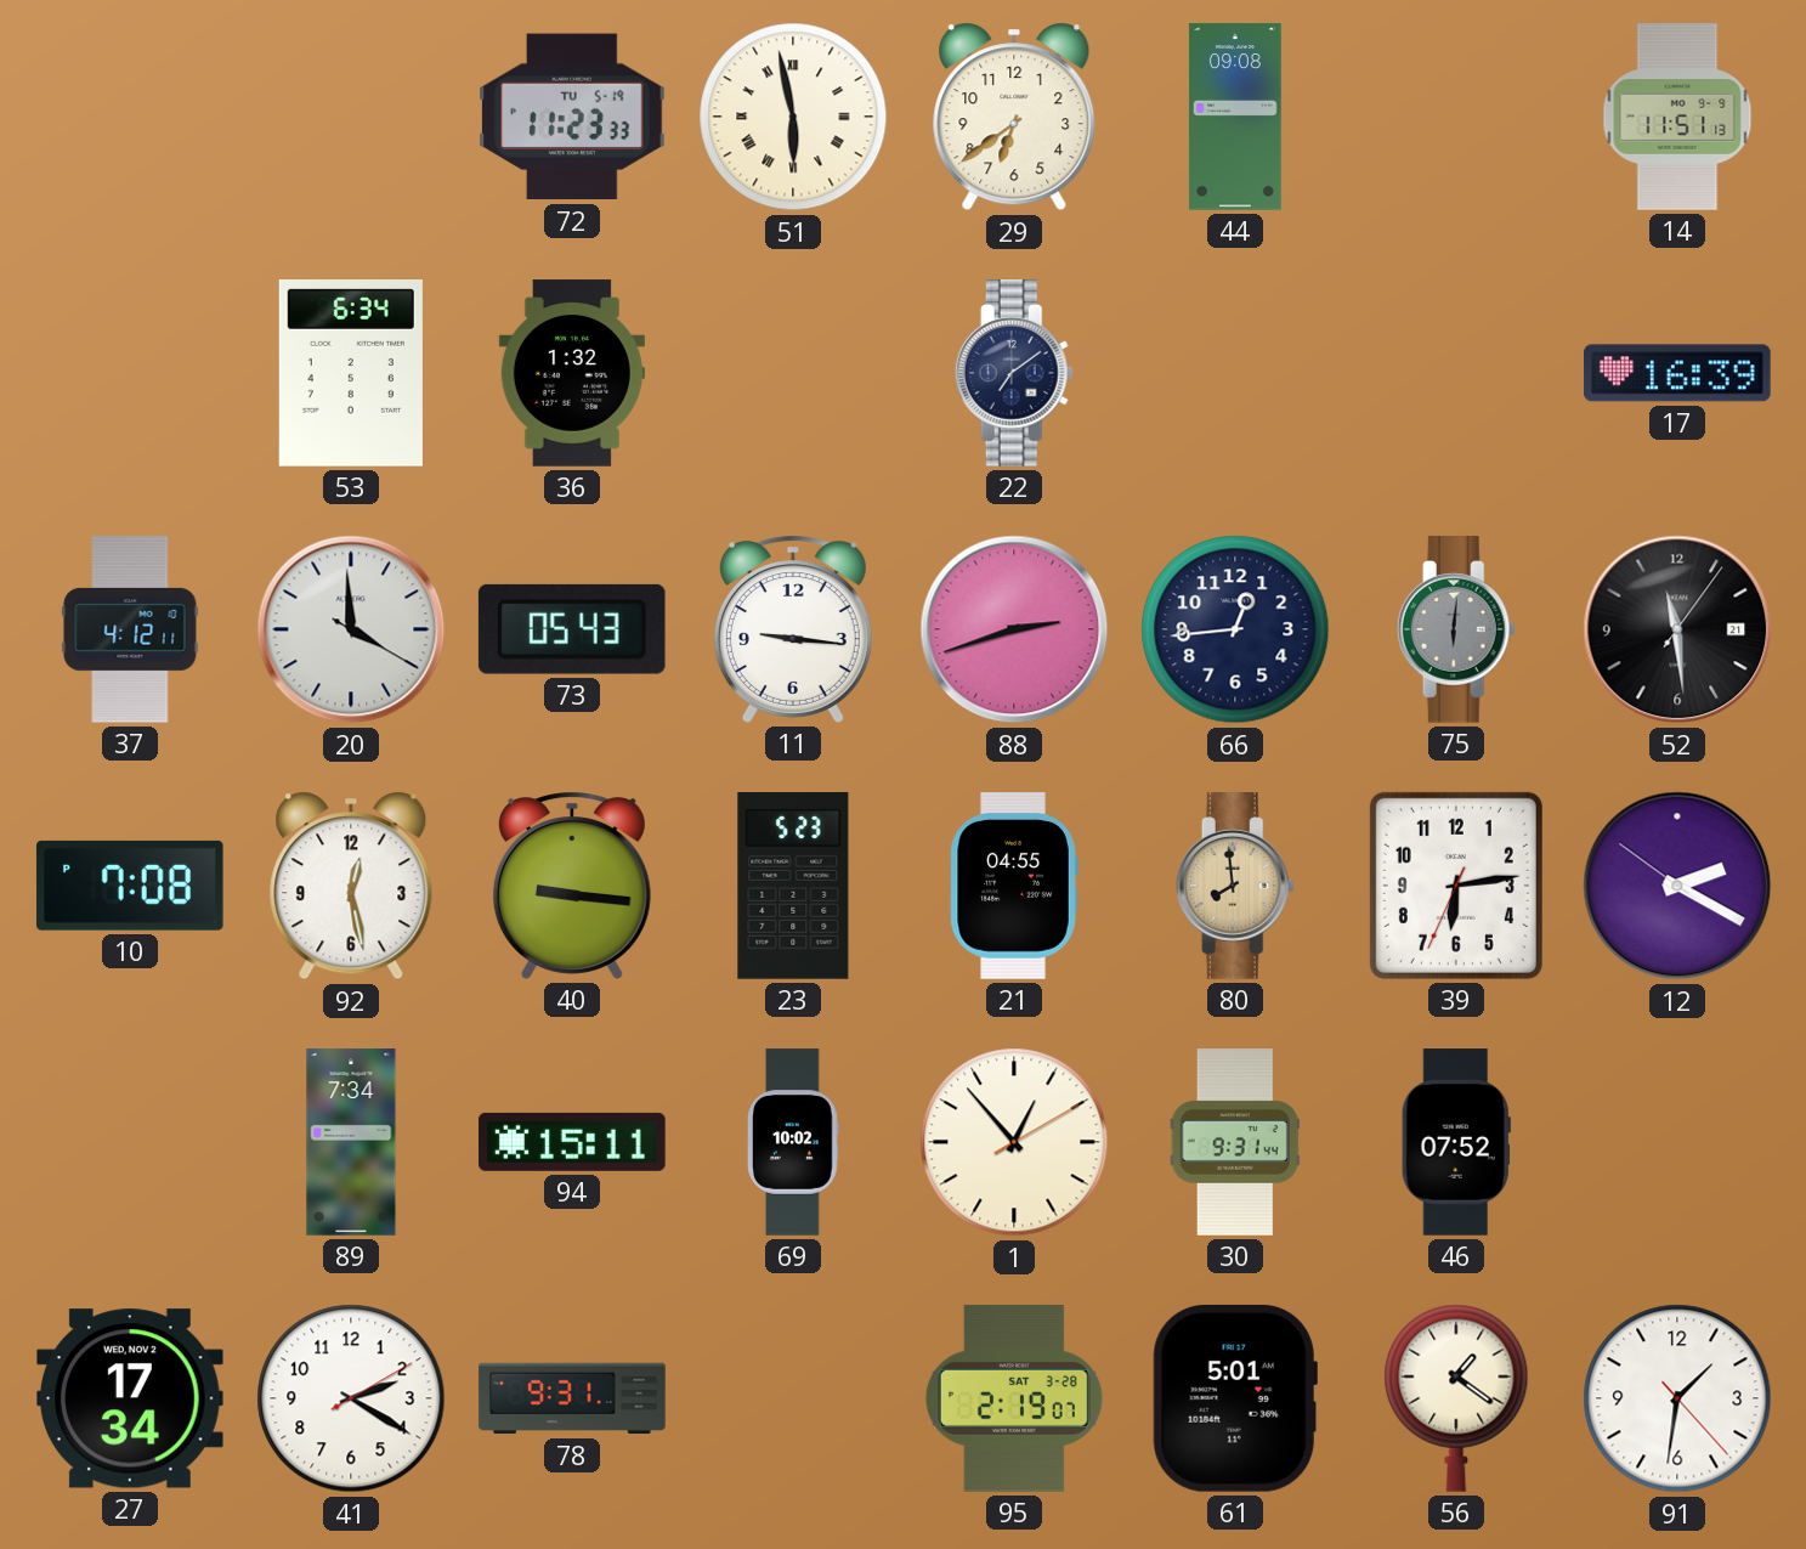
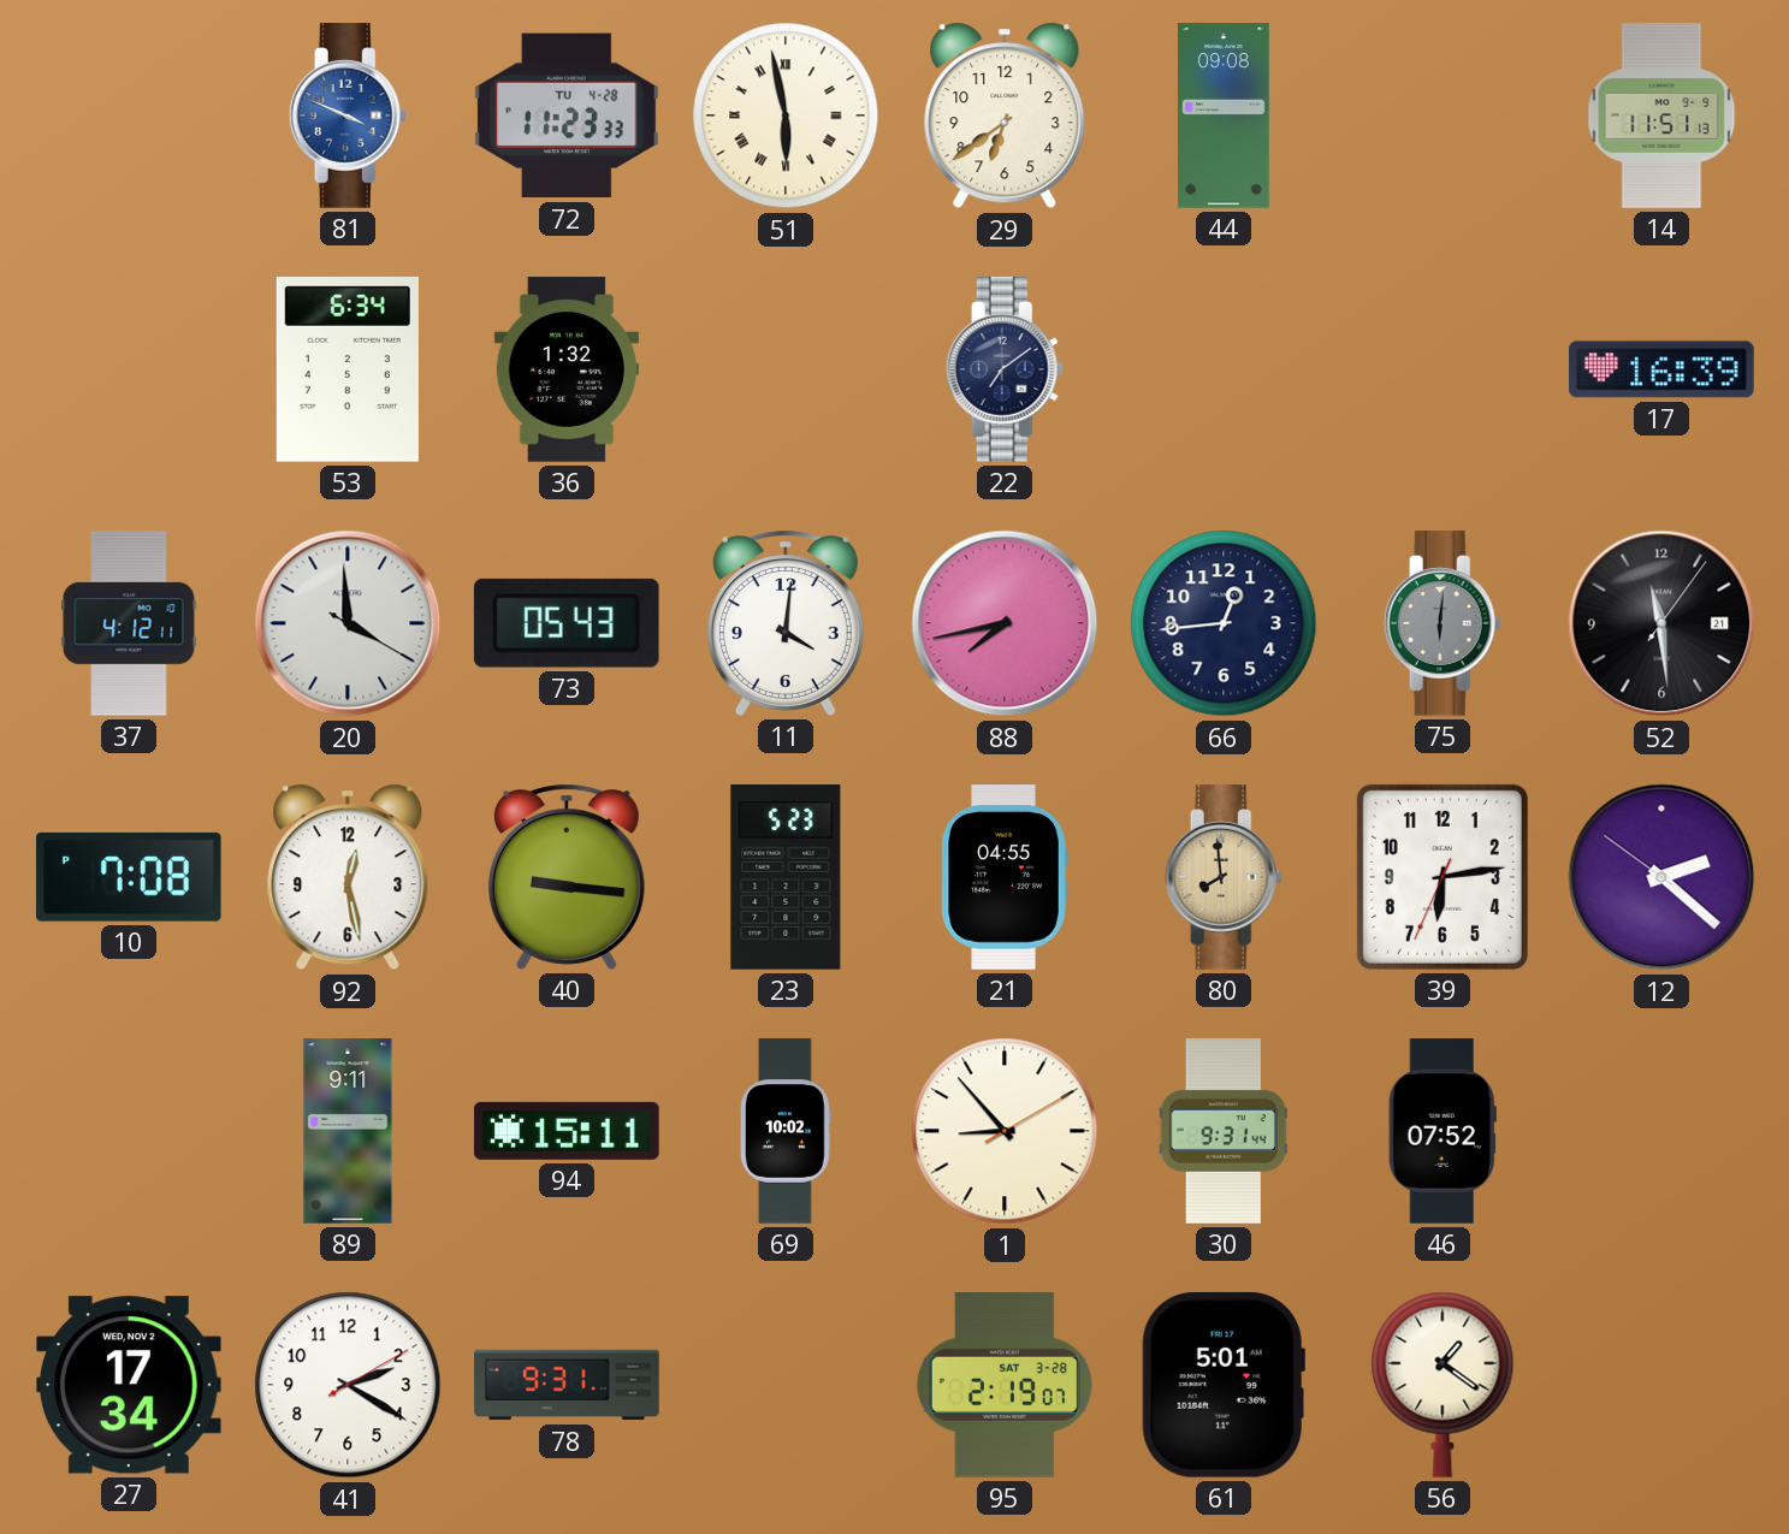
81: none -> 3:49 (348, 116)
72 date: TU 5-19 -> TU 4-28 (568, 116)
11: 9:16 -> 4:01 (786, 623)
88: 2:42 -> 7:43 (1005, 623)
12: 2:19 -> 2:21 (1661, 877)
89: 7:34 -> 9:11 (348, 1131)
1: 12:53 -> 8:53 (1005, 1131)
91: 1:31 -> none (1677, 1398)
